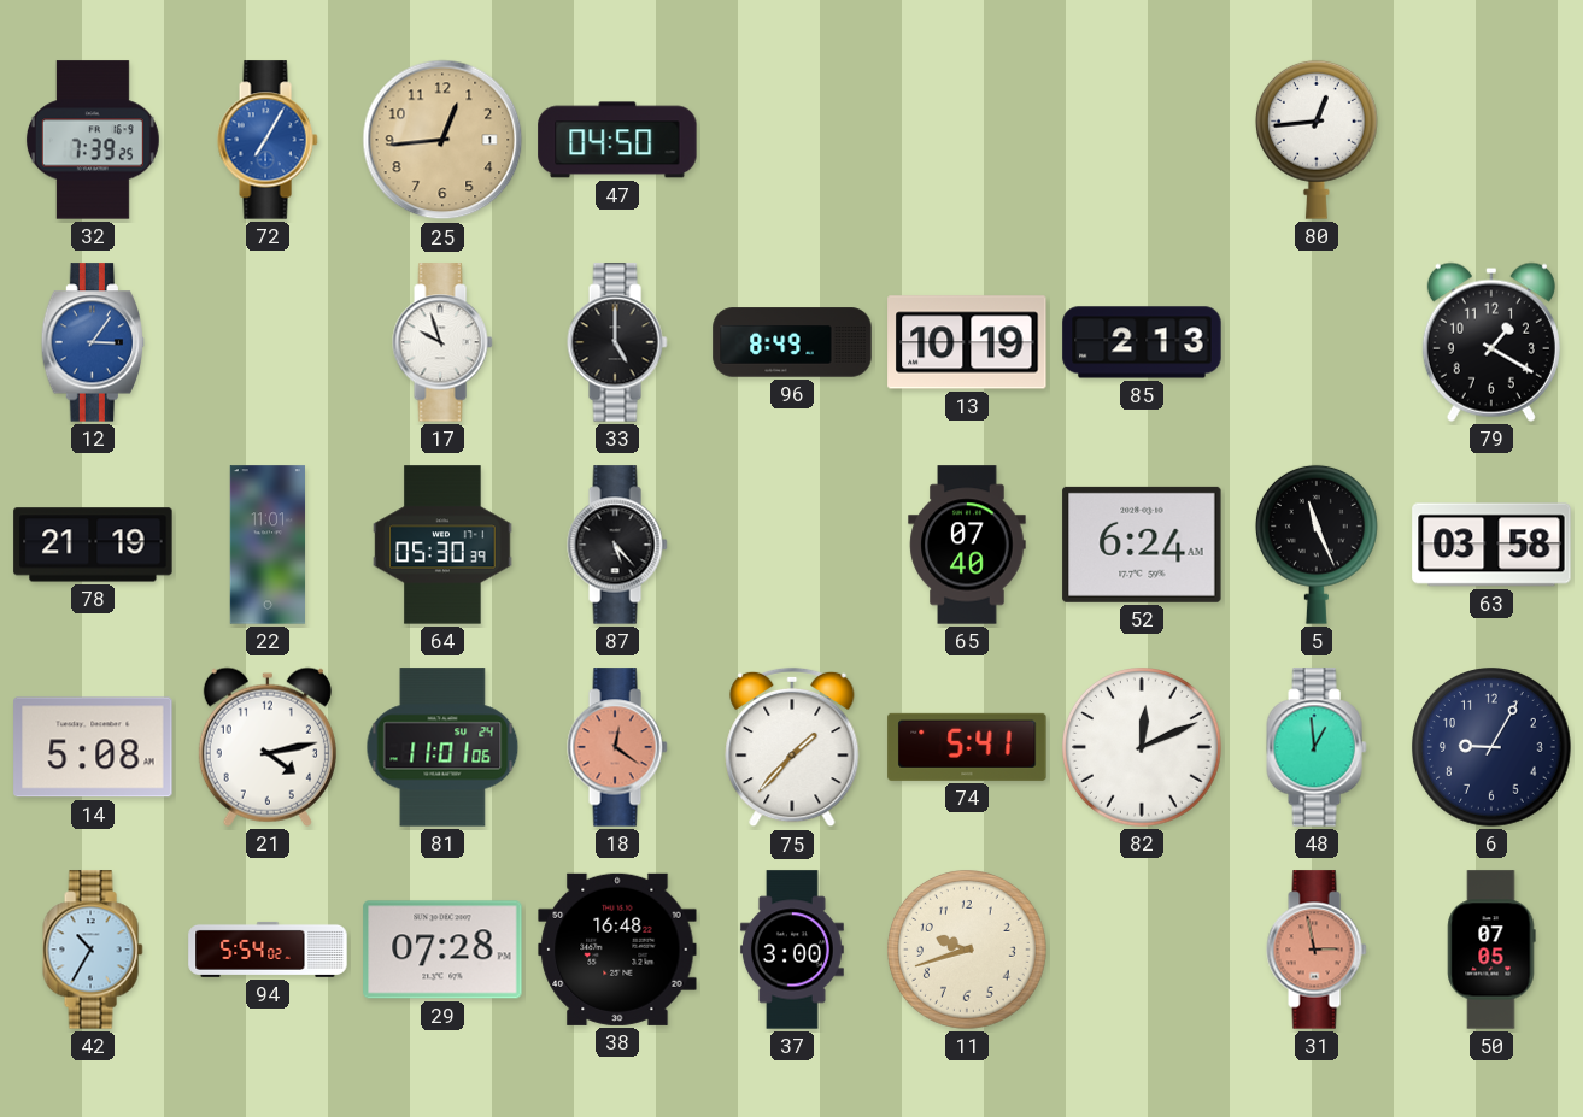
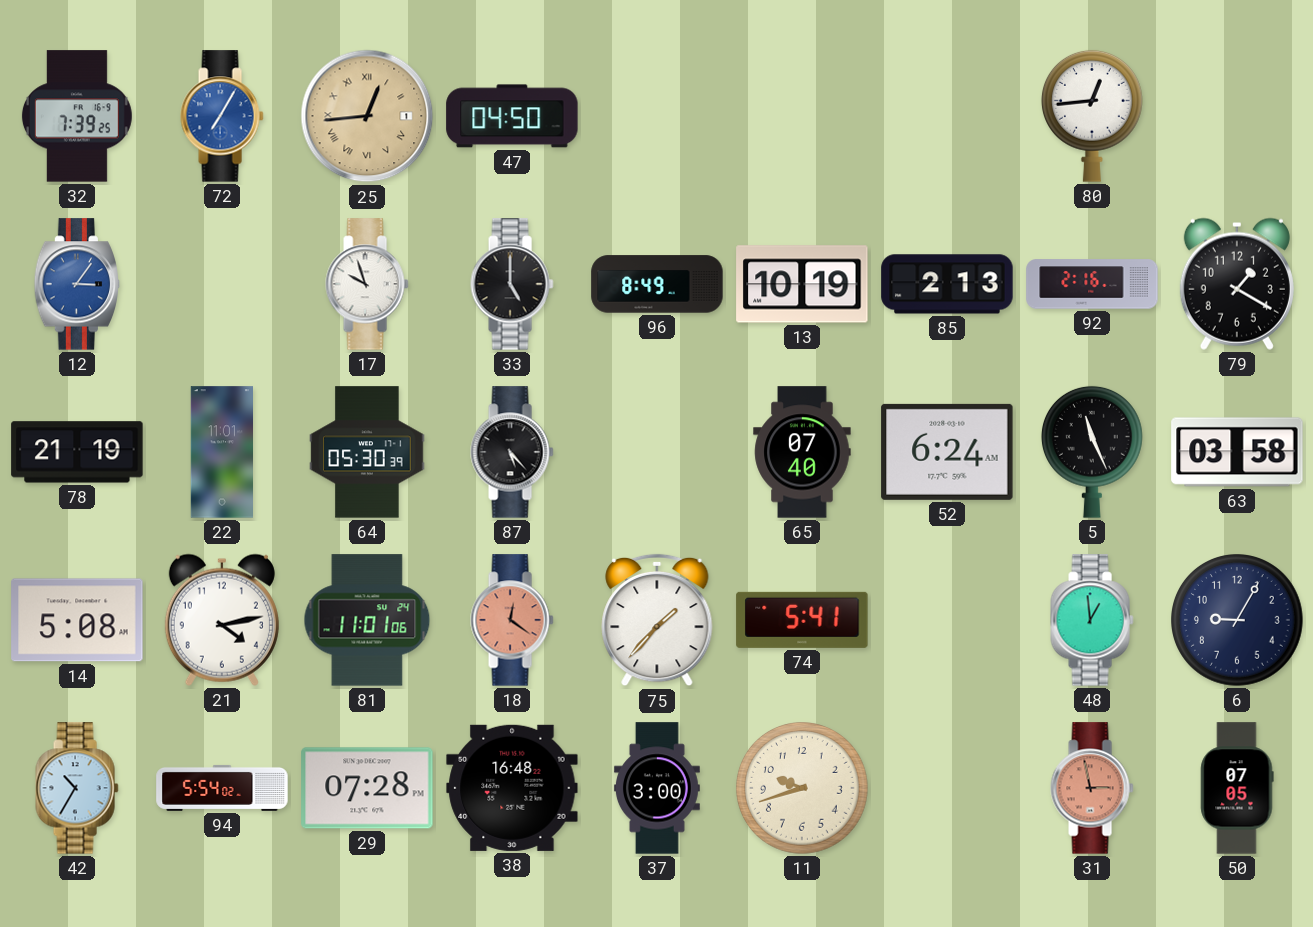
25 numerals: Arabic -> Roman (367, 116)
92: none -> 2:16 (1092, 284)
82: 12:11 -> none (1143, 748)
